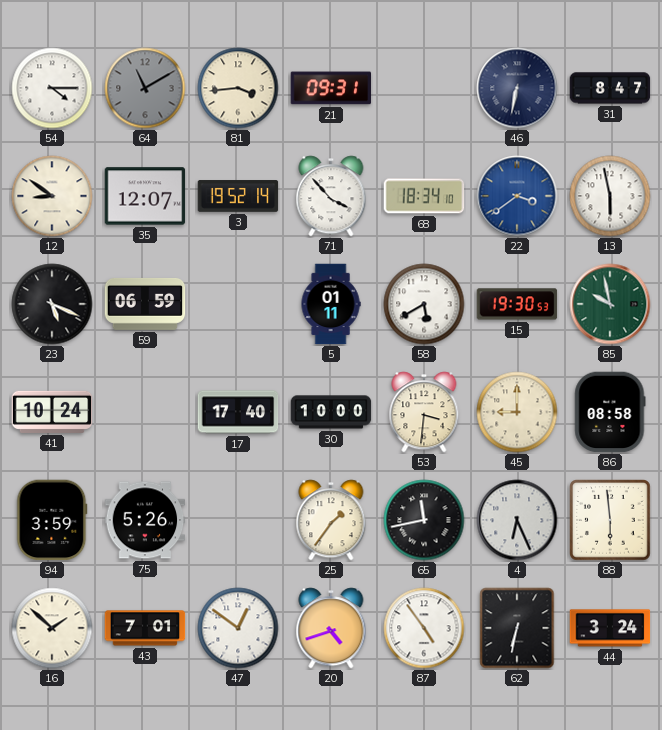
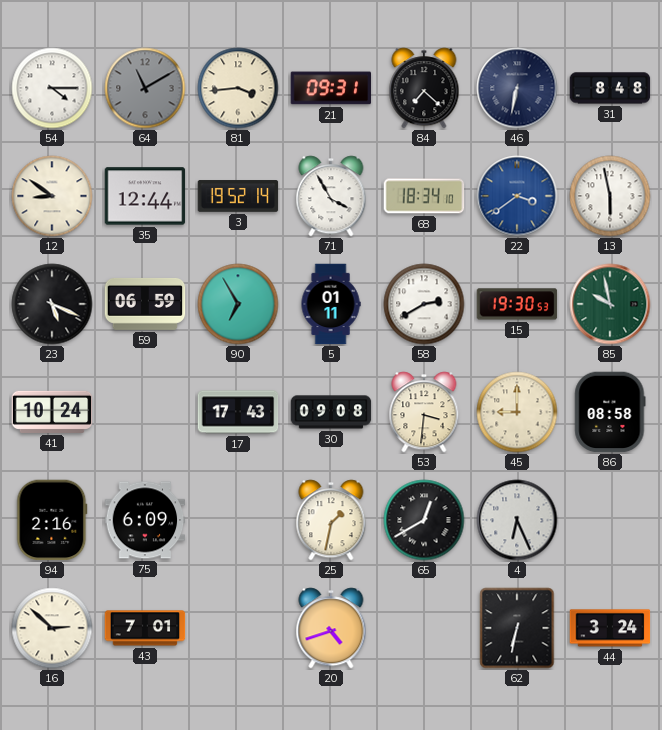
84: none -> 7:22 (424, 88)
31: 8:47 -> 8:48 (610, 88)
35: 12:07 -> 12:44 (145, 196)
71: 3:53 -> 3:55 (331, 196)
90: none -> 6:55 (238, 304)
58: 5:40 -> 2:40 (424, 304)
17: 17:40 -> 17:43 (238, 412)
30: 10:00 -> 09:08 (331, 412)
94: 3:59 -> 2:16 (52, 520)
75: 5:26 -> 6:09 (145, 520)
25: 1:36 -> 1:32 (331, 520)
65: 11:43 -> 12:40 (424, 520)
88: 5:59 -> none (610, 520)
16: 1:52 -> 2:52 (52, 628)
47: 12:51 -> none (238, 628)
87: 4:54 -> none (424, 628)
